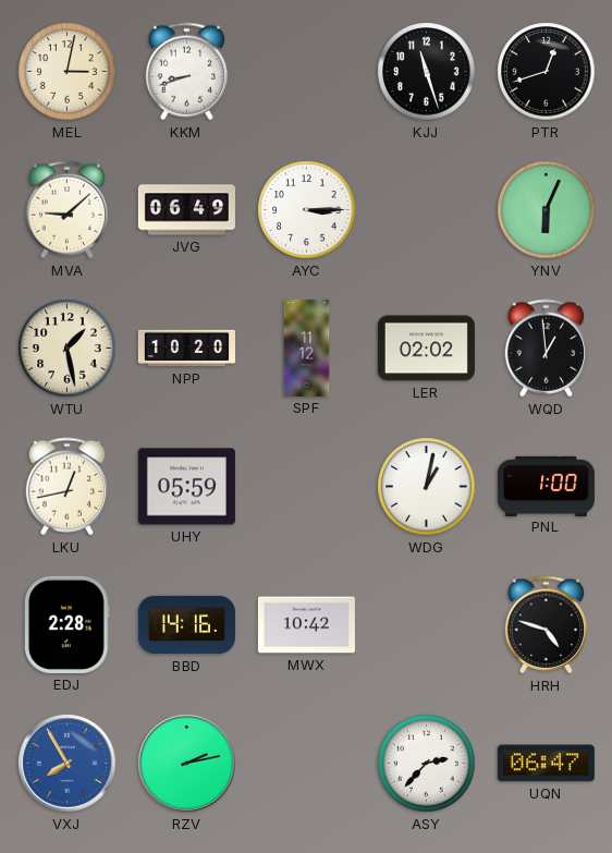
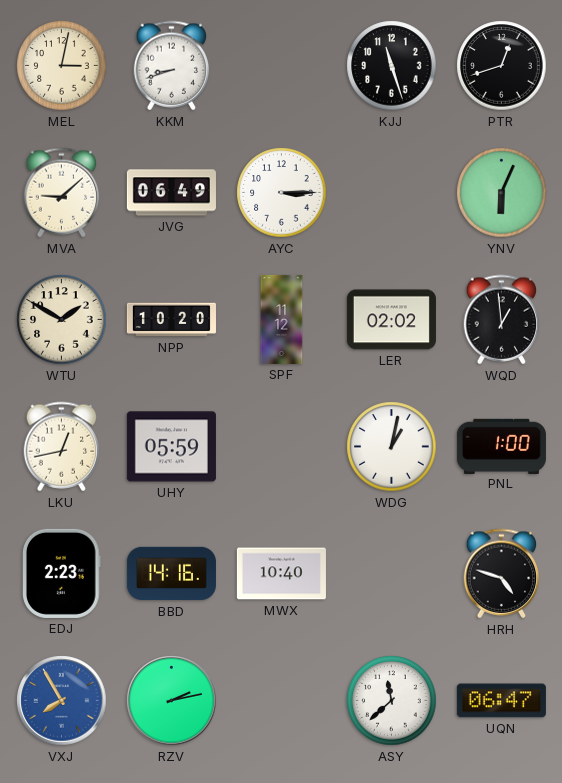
WTU: 1:28 -> 1:50 (62, 320)
EDJ: 2:28 -> 2:23 (62, 573)
MWX: 10:42 -> 10:40 (281, 574)
ASY: 2:37 -> 11:38 (392, 701)
